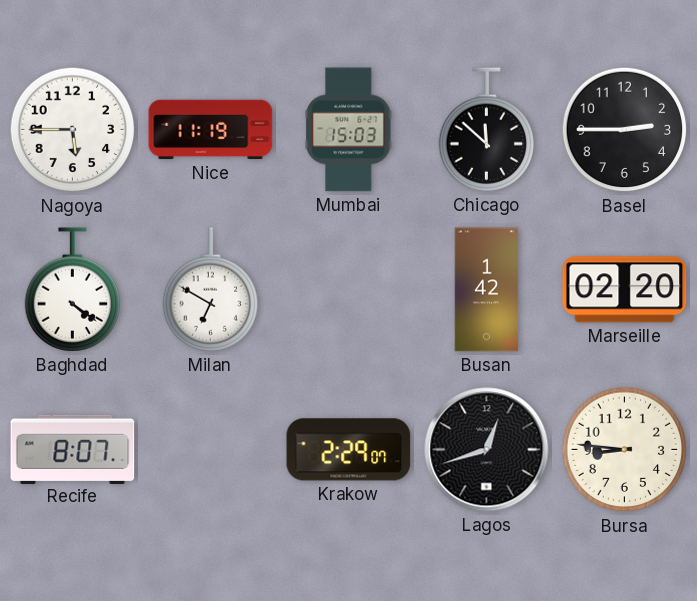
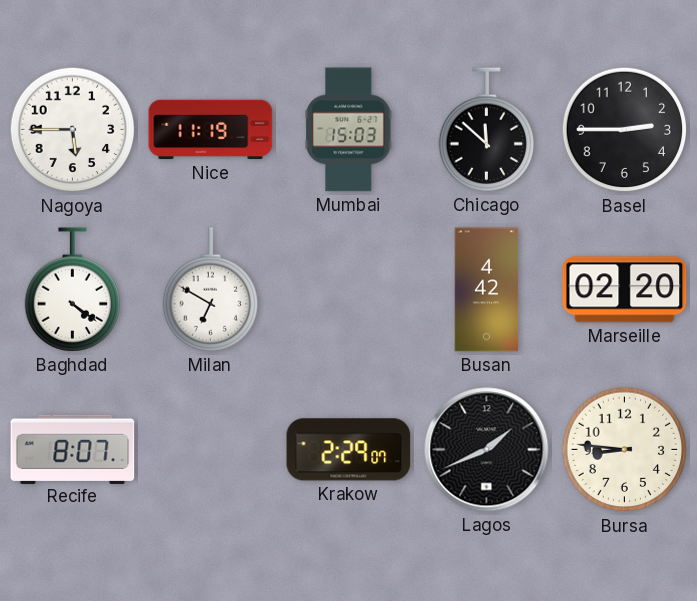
Busan: 1:42 -> 4:42 (487, 290)
Lagos: 12:42 -> 1:41 (487, 450)
